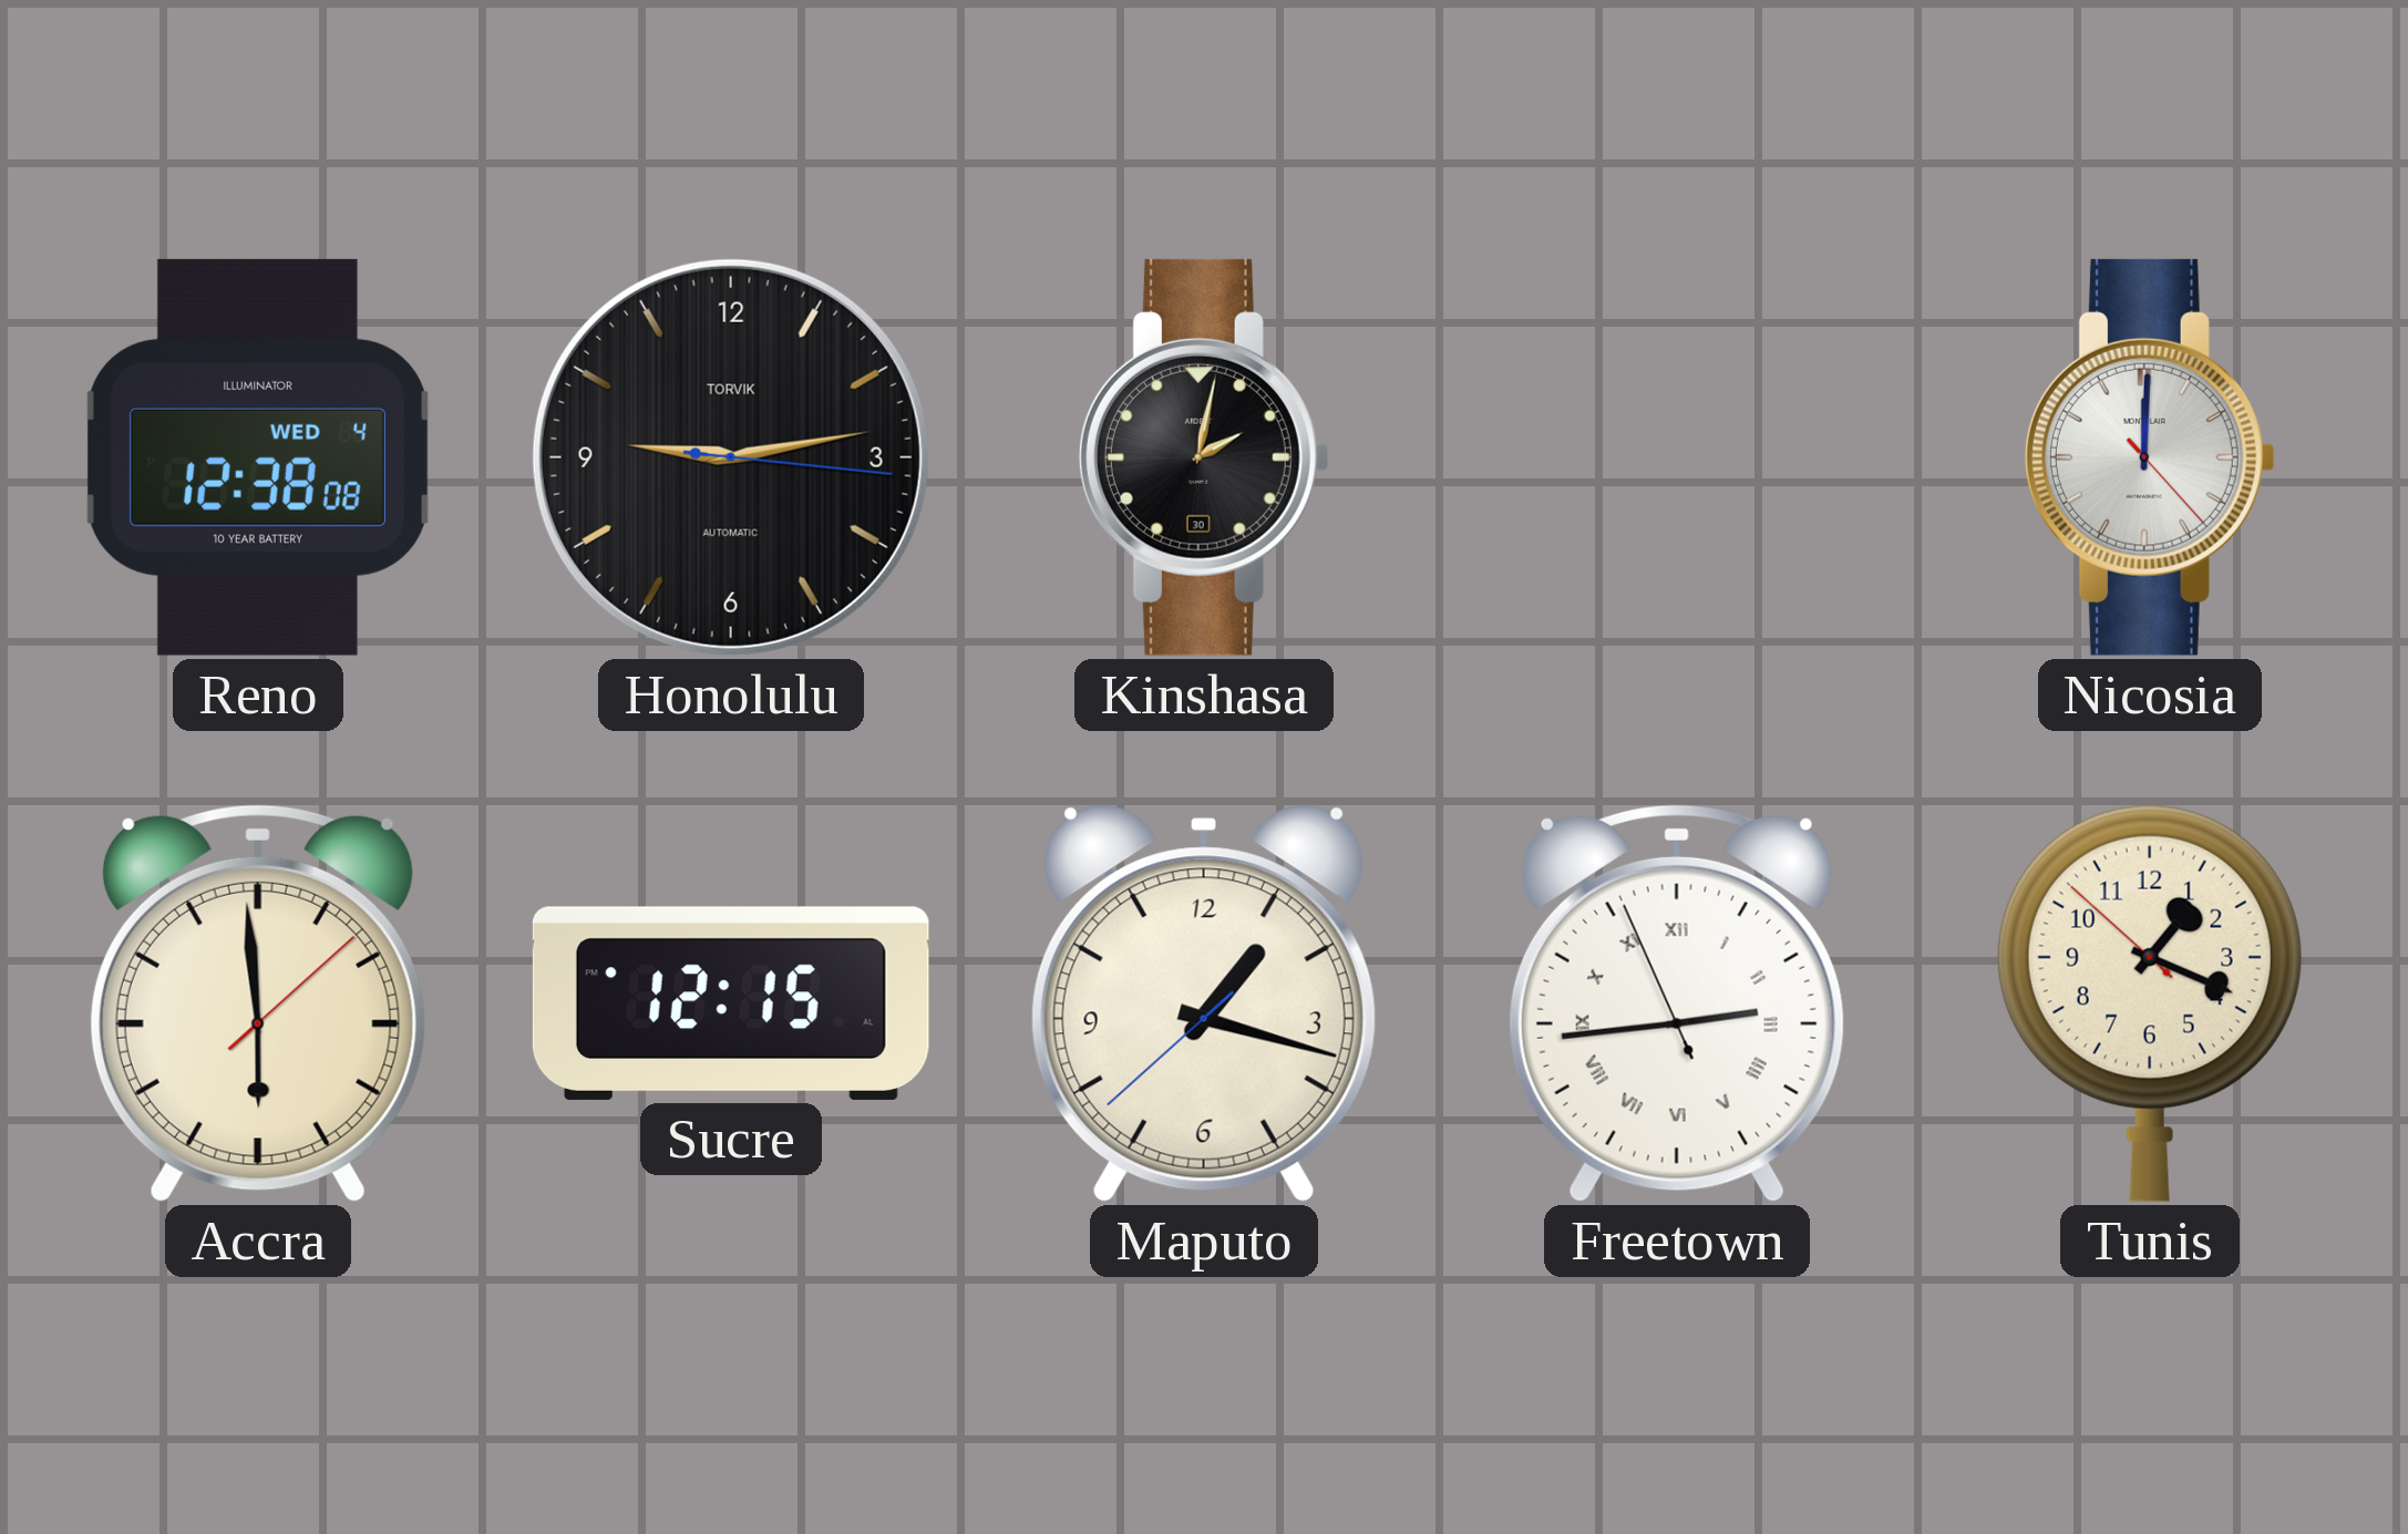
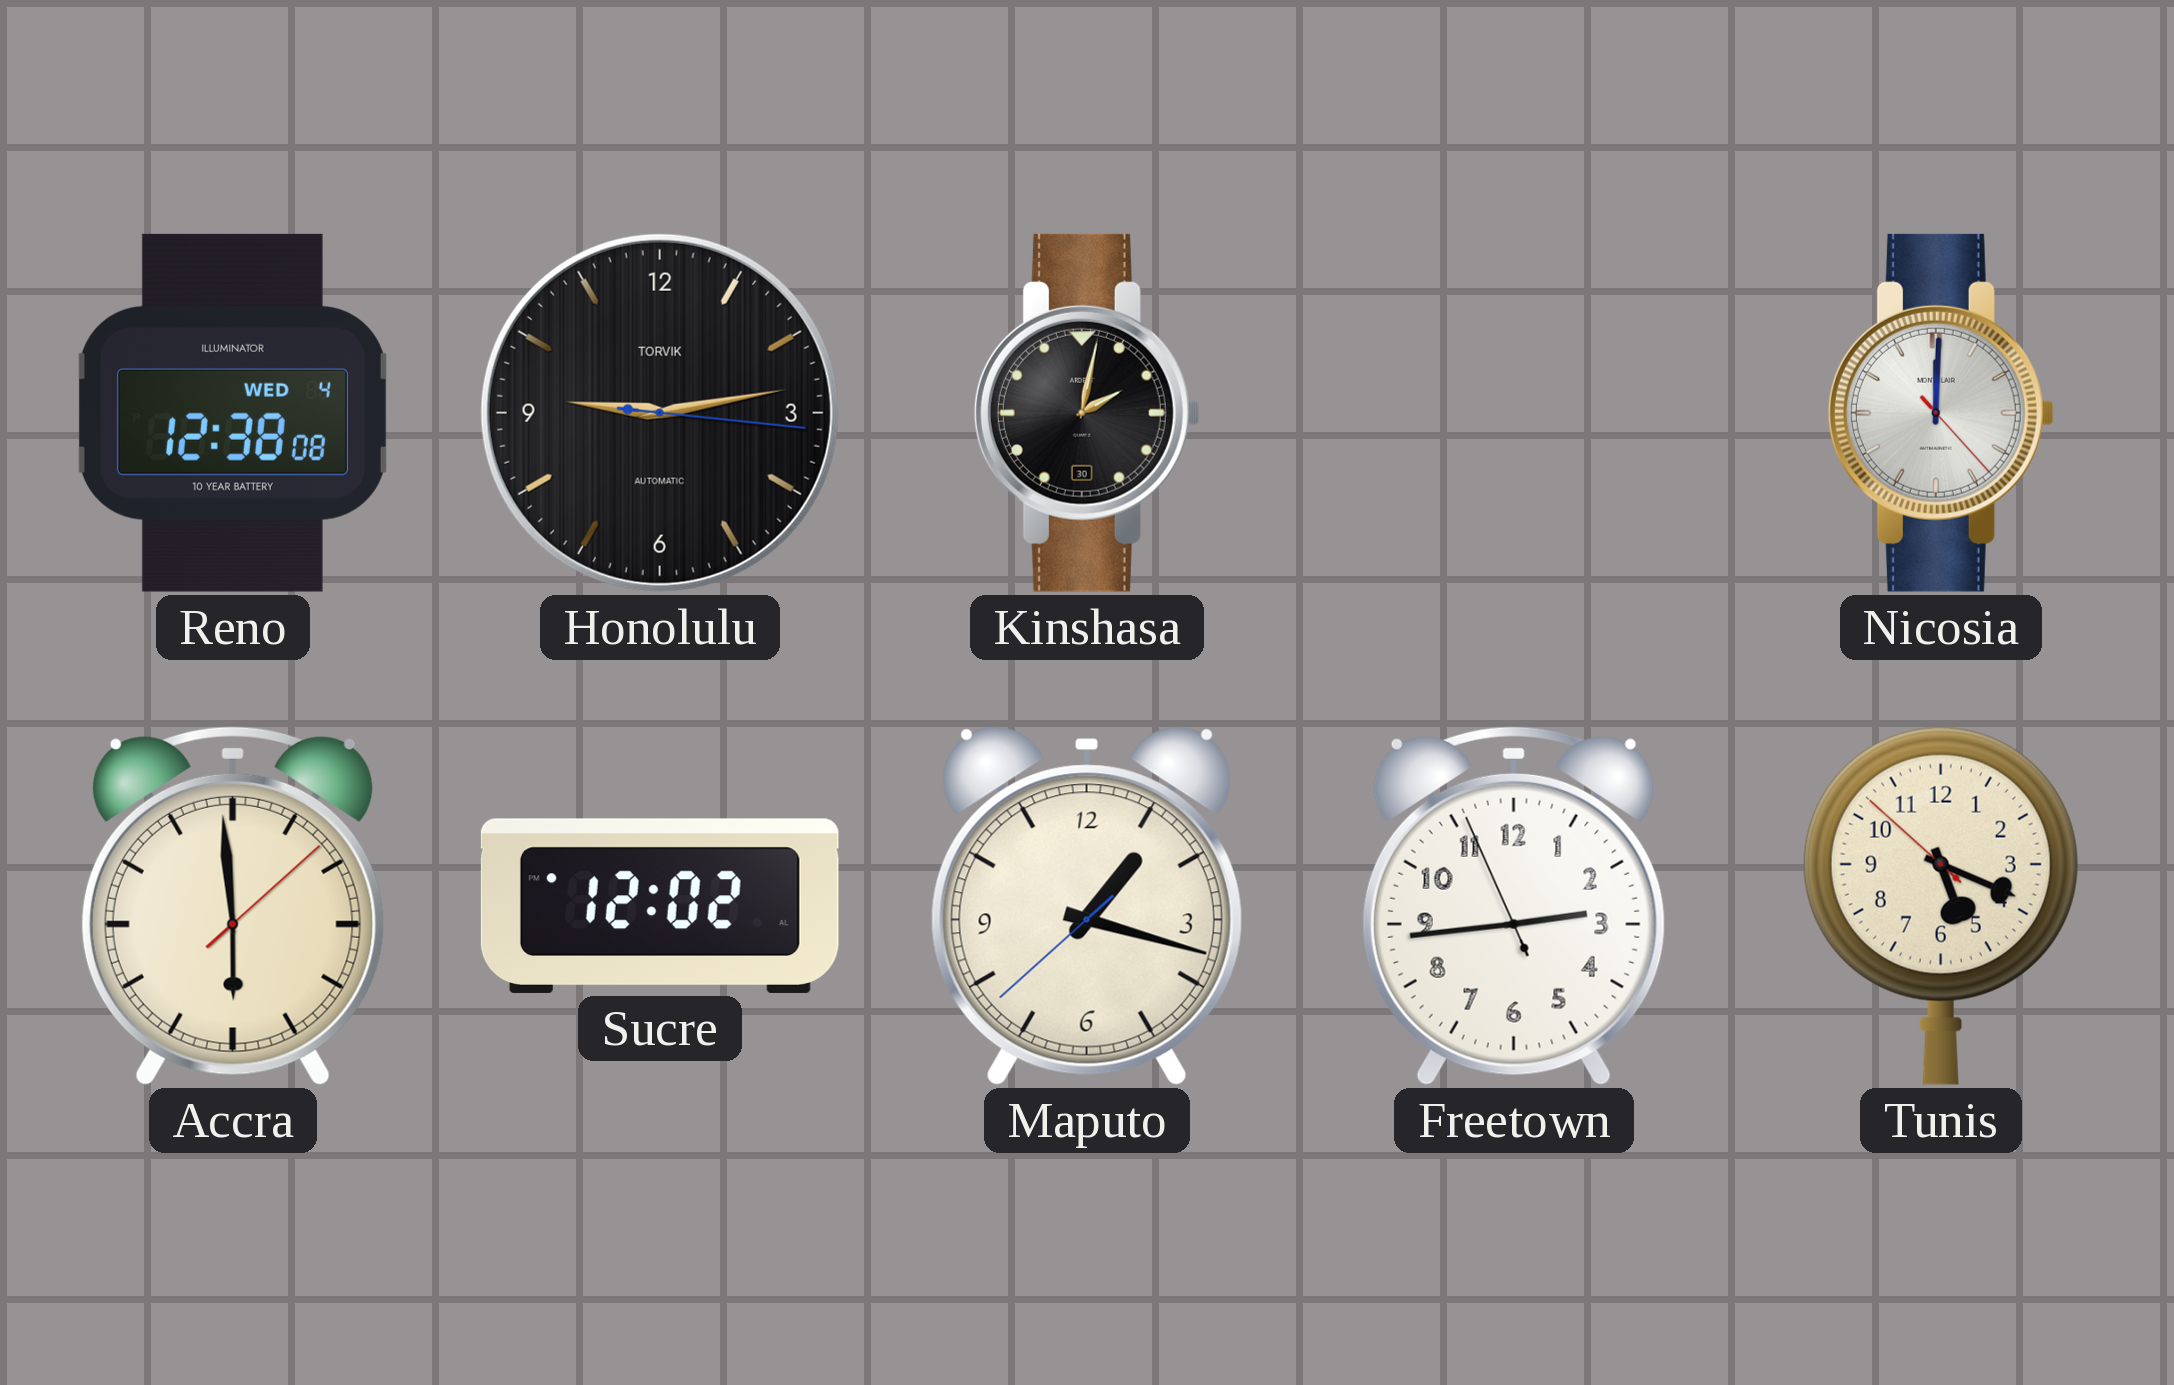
Sucre: 12:15 -> 12:02 (660, 906)
Freetown numerals: Roman -> Arabic (1514, 905)
Tunis: 1:18 -> 5:18 (1941, 906)
